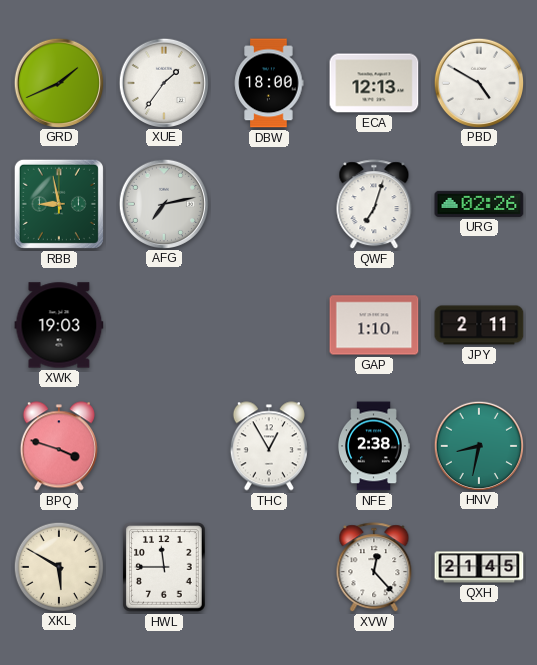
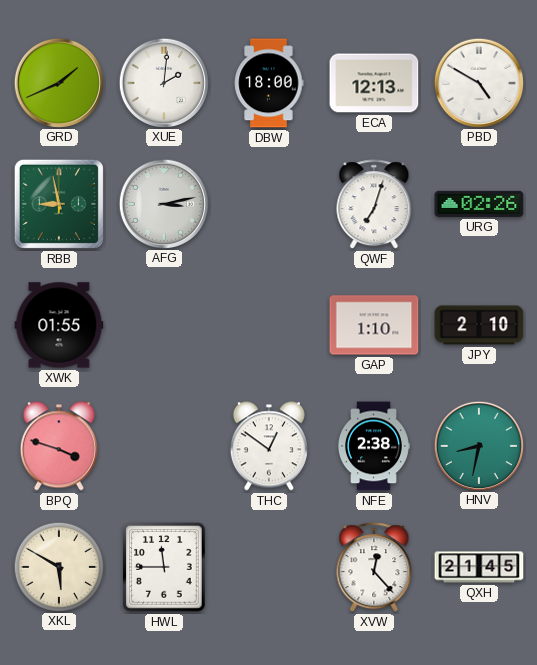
XUE: 1:36 -> 2:01 (163, 82)
AFG: 7:13 -> 3:13 (163, 203)
XWK: 19:03 -> 01:55 (59, 325)
JPY: 2:11 -> 2:10 (479, 325)
THC: 12:55 -> 12:51 (269, 446)
